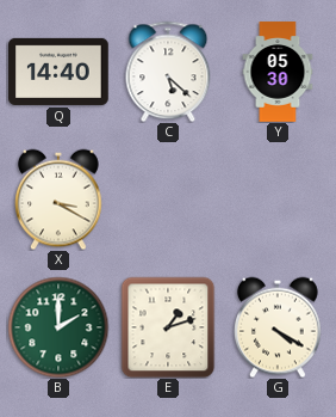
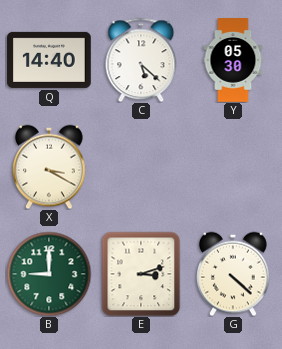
B: 2:00 -> 9:00 (49, 274)
E: 1:12 -> 3:12 (141, 274)
G: 4:20 -> 4:22 (234, 274)
